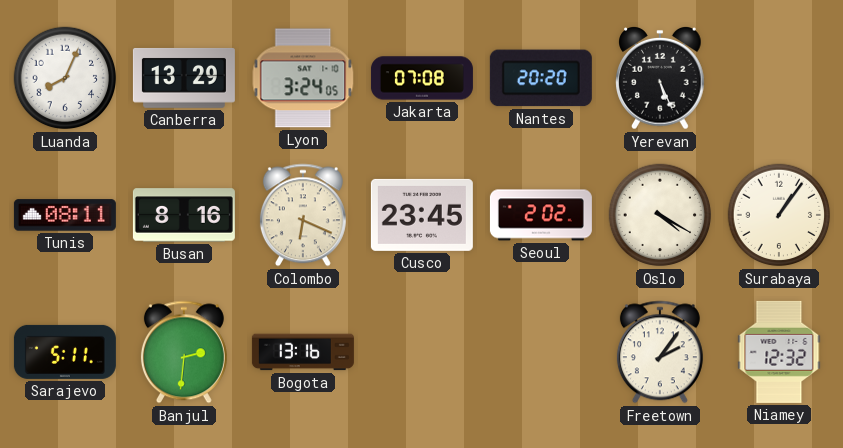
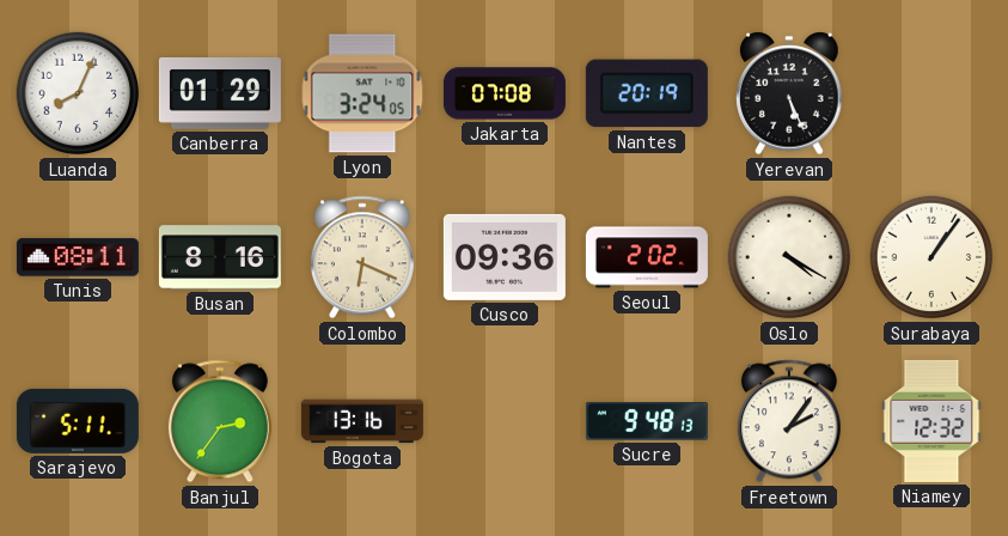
Canberra: 13:29 -> 01:29 (220, 93)
Nantes: 20:20 -> 20:19 (647, 93)
Cusco: 23:45 -> 09:36 (505, 257)
Banjul: 2:31 -> 2:36 (220, 421)
Sucre: none -> 9:48 (647, 422)
